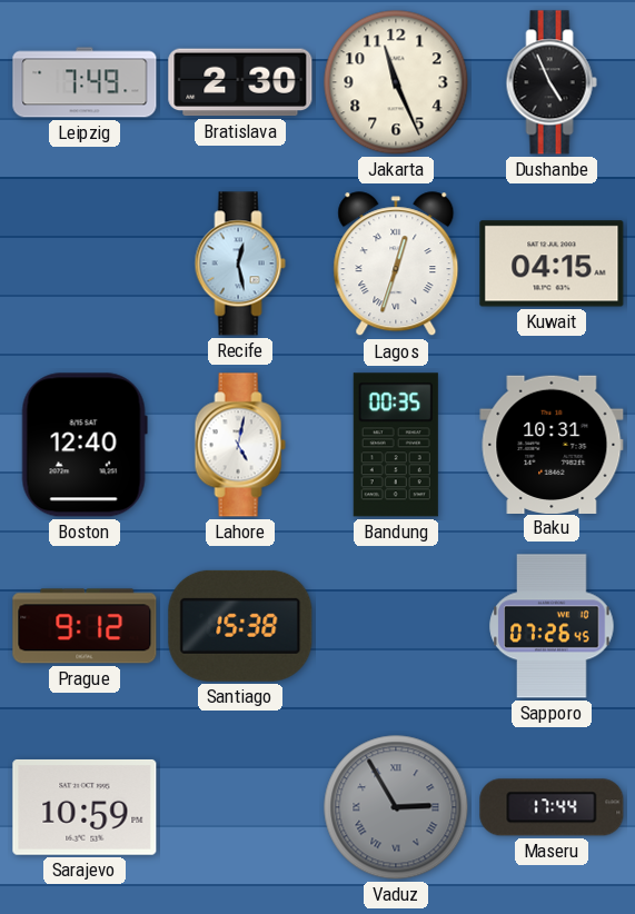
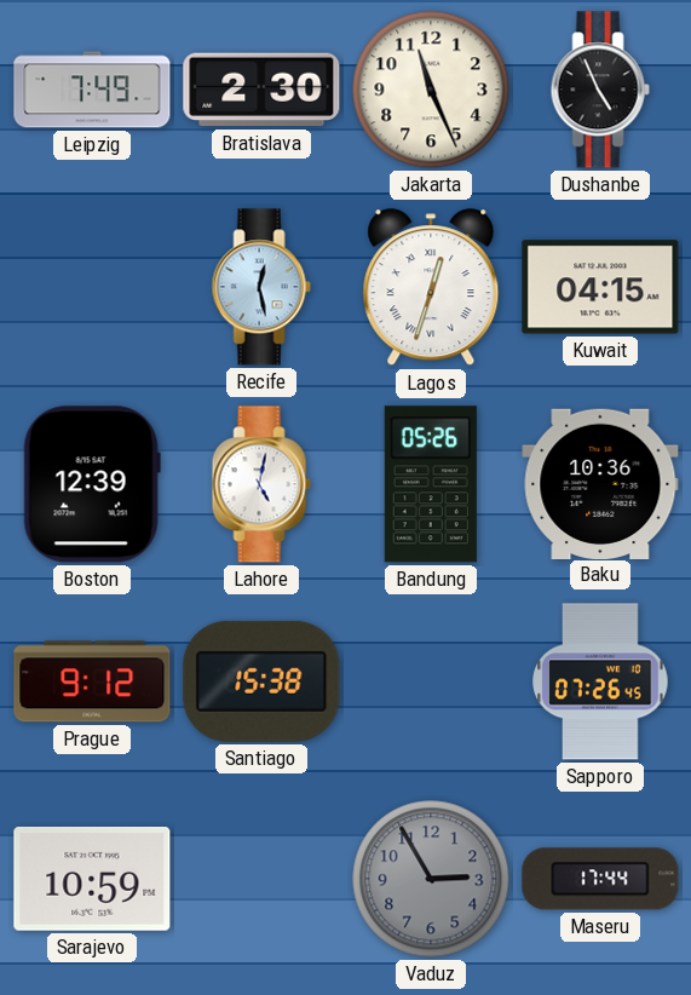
Boston: 12:40 -> 12:39 (92, 484)
Bandung: 00:35 -> 05:26 (431, 484)
Baku: 10:31 -> 10:36 (600, 483)
Vaduz numerals: Roman -> Arabic (431, 879)
